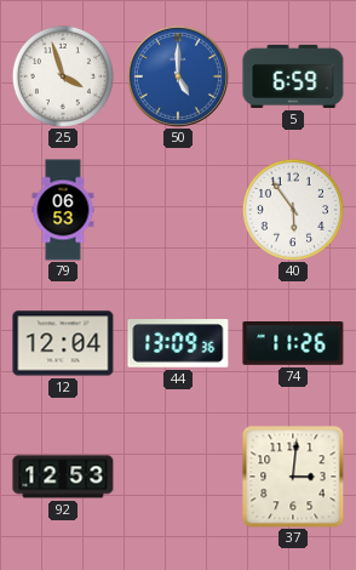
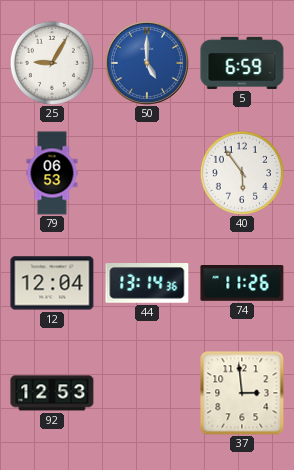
25: 3:57 -> 9:05 (52, 63)
44: 13:09 -> 13:14 (147, 283)
37: 3:01 -> 2:59 (242, 393)
